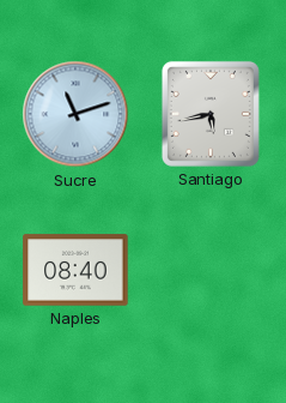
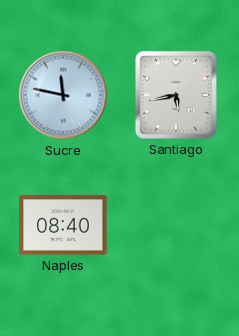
Sucre: 11:12 -> 11:47 (63, 95)
